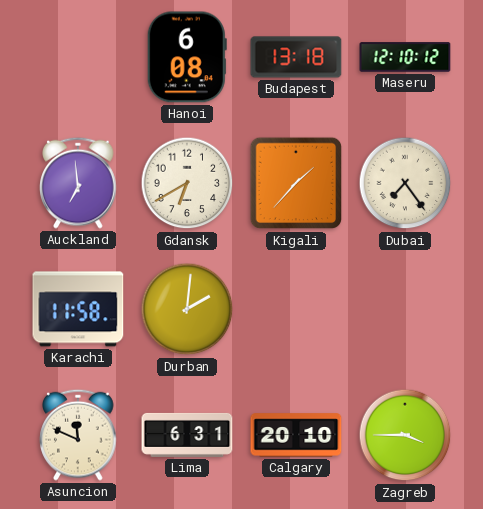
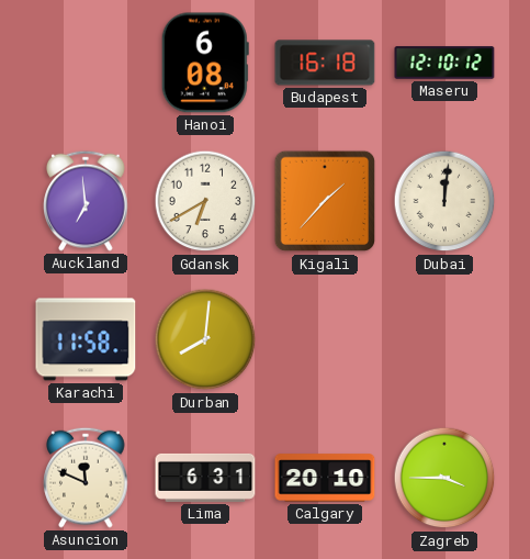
Budapest: 13:18 -> 16:18 (325, 63)
Dubai: 7:24 -> 12:01 (444, 201)
Durban: 2:01 -> 8:01 (205, 339)
